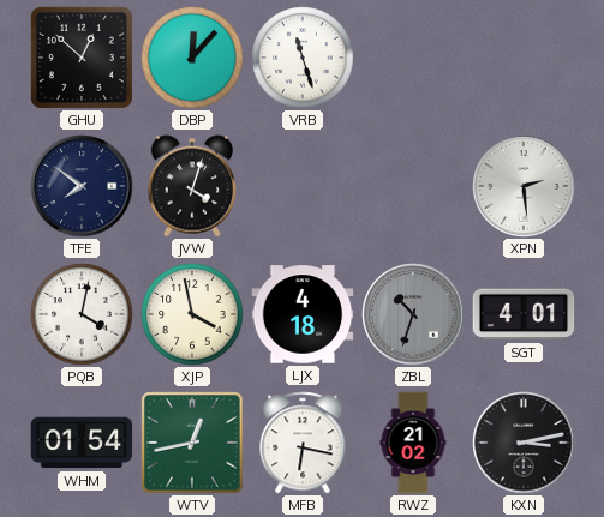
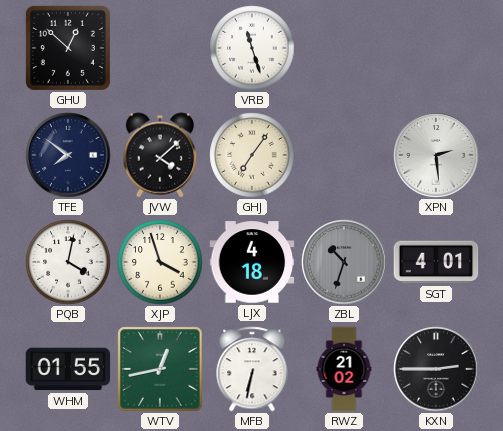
DBP: 12:07 -> none (192, 58)
JVW: 4:03 -> 4:08 (160, 155)
GHJ: none -> 7:06 (252, 155)
XJP: 3:58 -> 3:57 (160, 262)
WHM: 01:54 -> 01:55 (68, 369)
MFB: 6:17 -> 6:32 (252, 369)
KXN: 3:13 -> 2:45 (436, 369)
